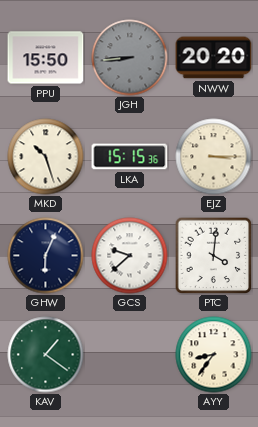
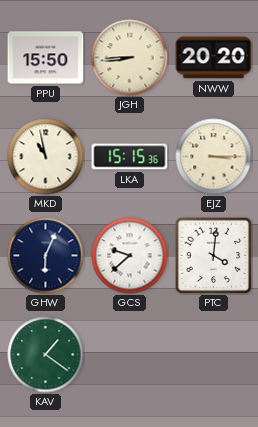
JGH dial: grey -> cream (130, 58)
MKD: 10:27 -> 10:58 (46, 157)
AYY: 8:36 -> none (214, 355)
